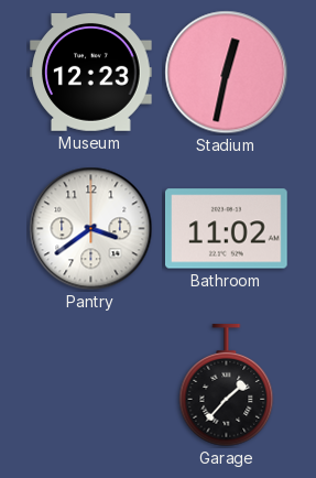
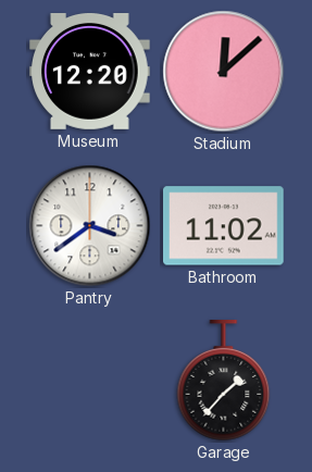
Museum: 12:23 -> 12:20 (90, 72)
Stadium: 12:32 -> 12:08 (224, 72)
